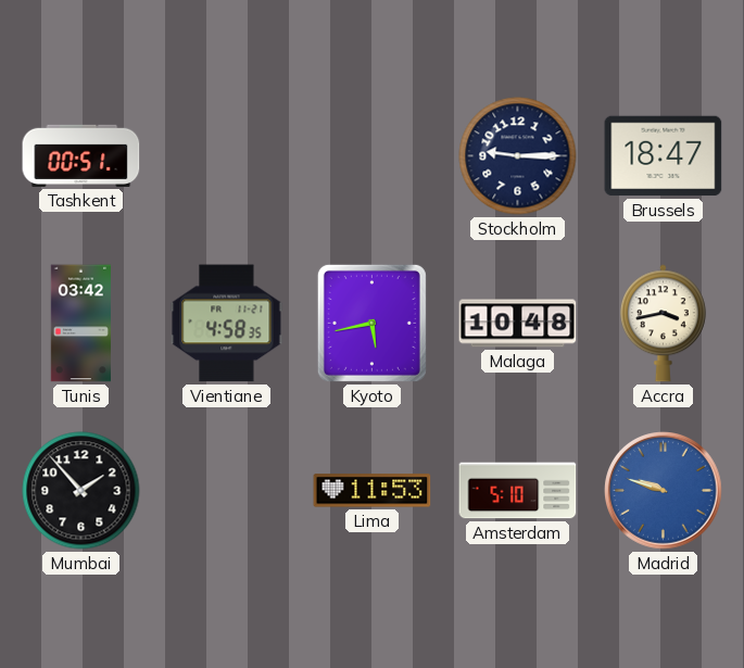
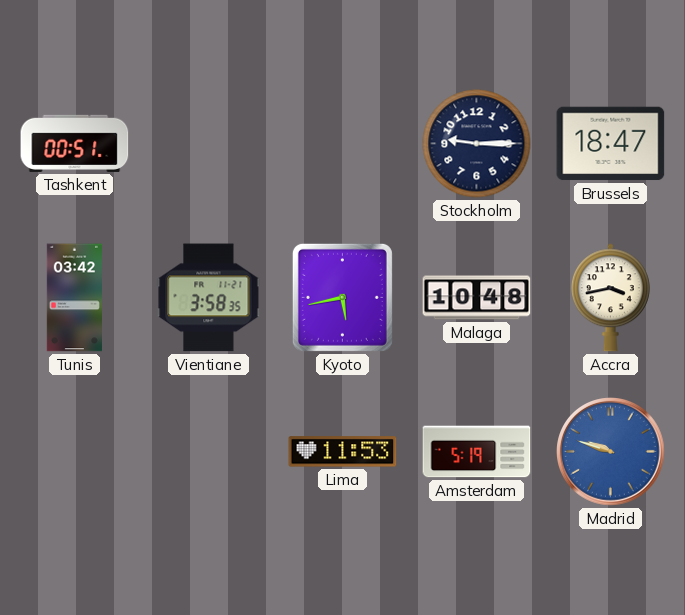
Vientiane: 4:58 -> 3:58 (209, 298)
Mumbai: 1:53 -> none (81, 491)
Amsterdam: 5:10 -> 5:19 (477, 452)
